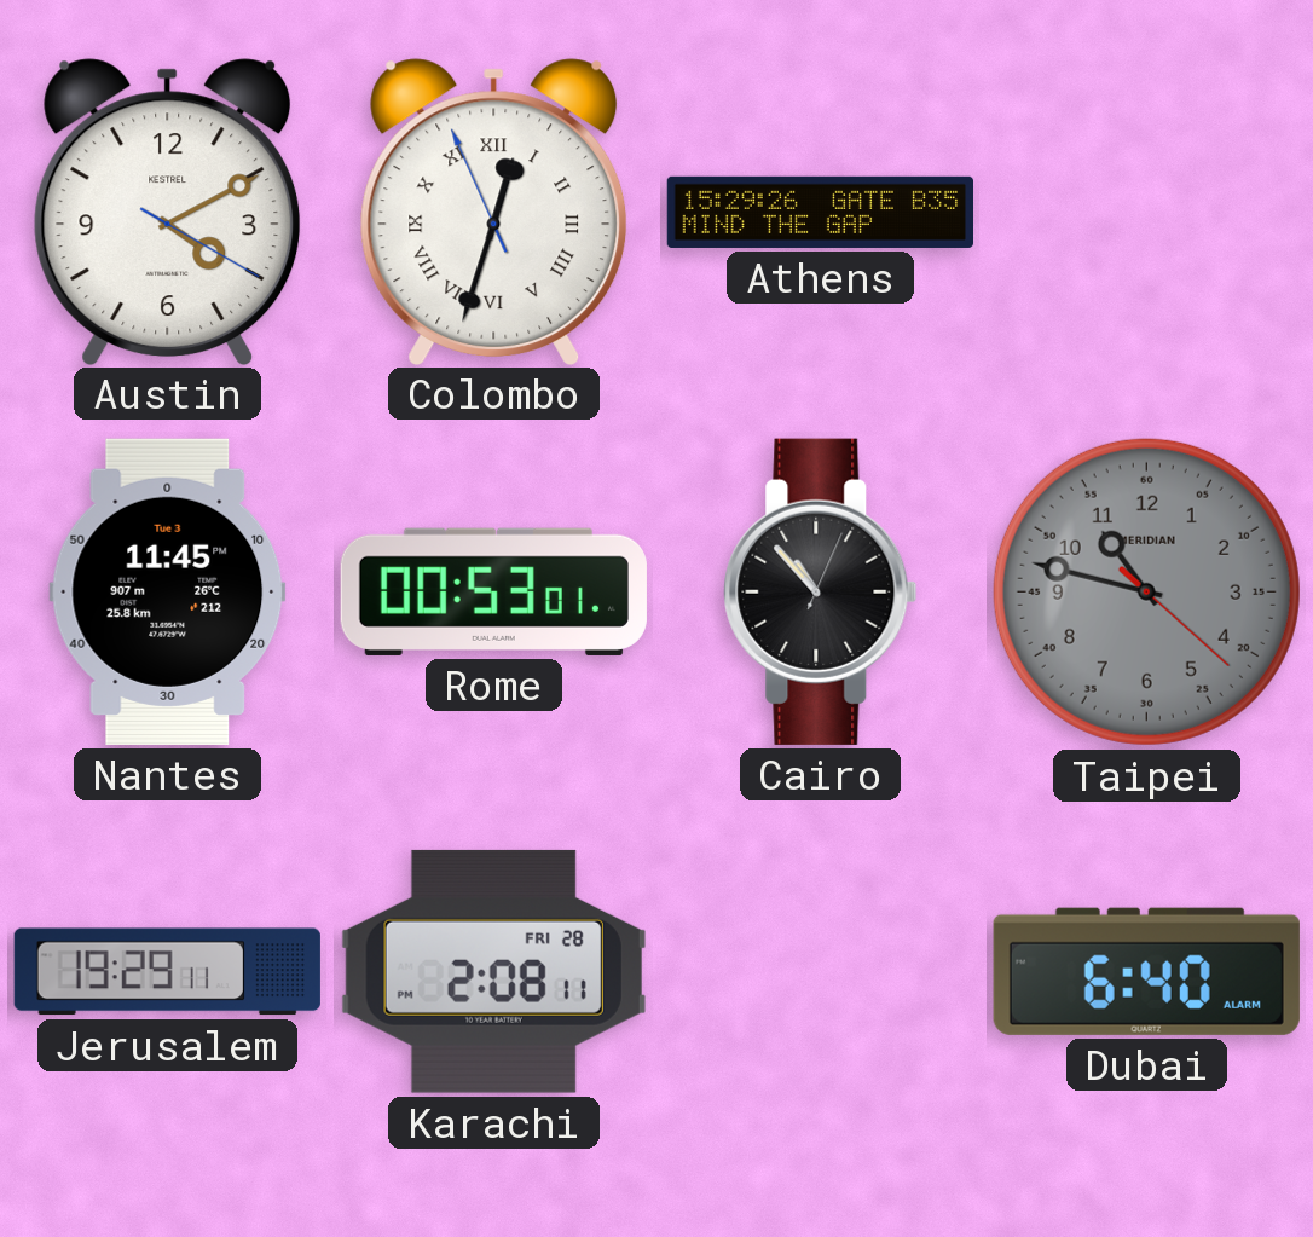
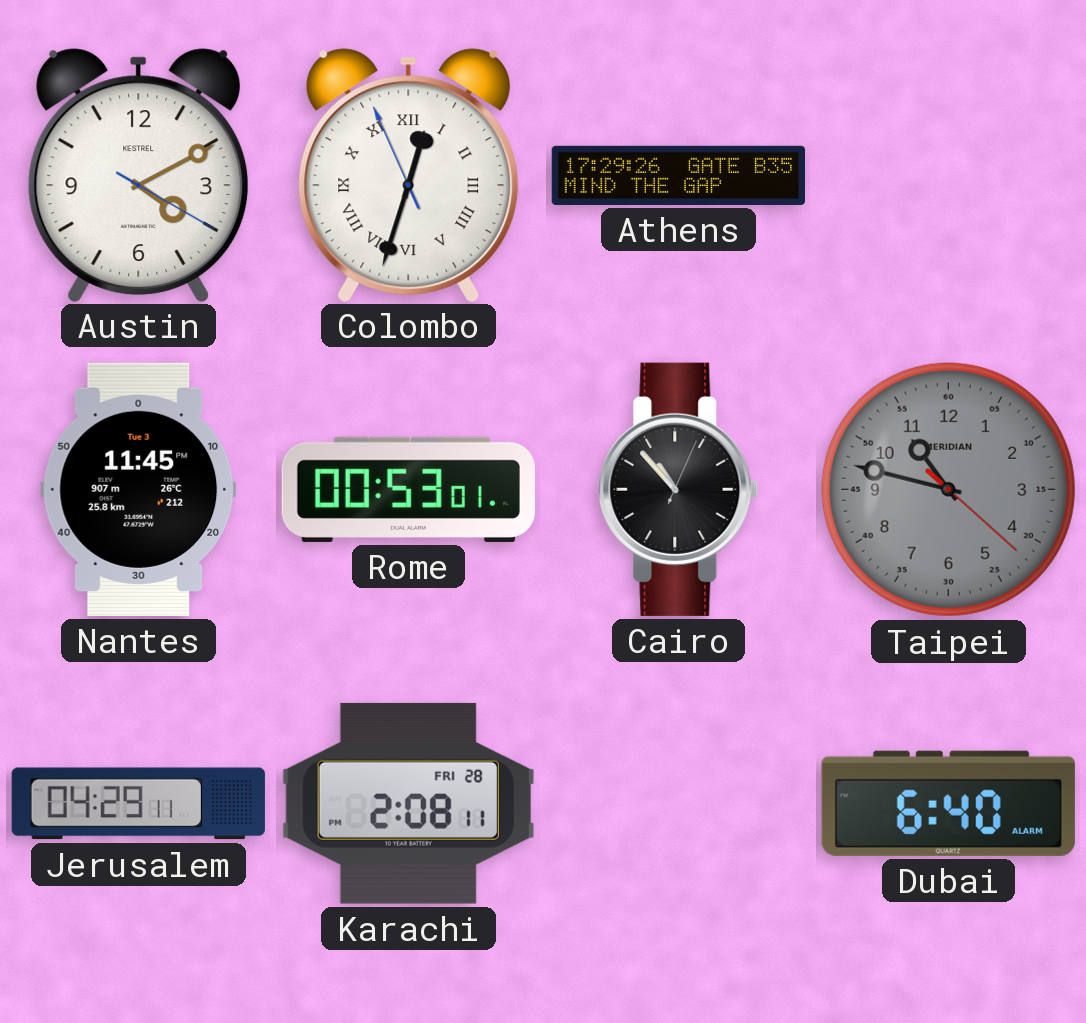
Athens: 15:29 -> 17:29 (678, 175)
Jerusalem: 19:29 -> 04:29 (138, 804)
